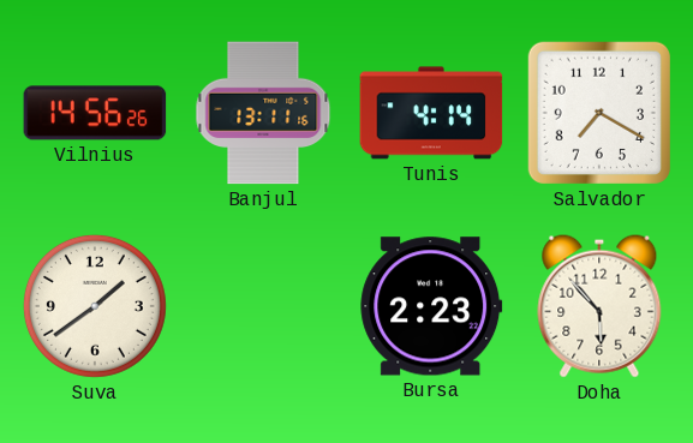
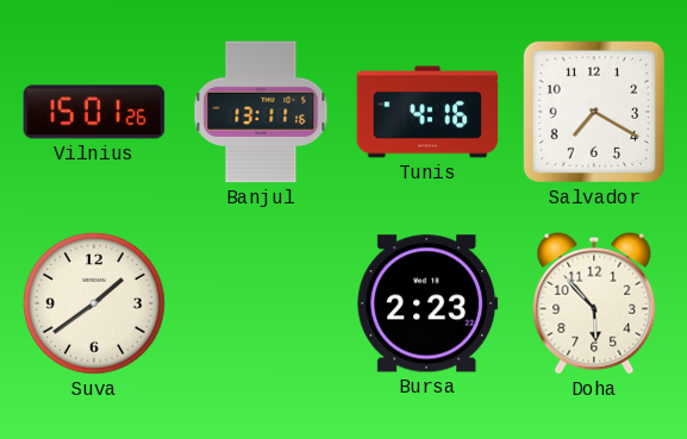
Vilnius: 14:56 -> 15:01 (94, 112)
Tunis: 4:14 -> 4:16 (427, 112)
